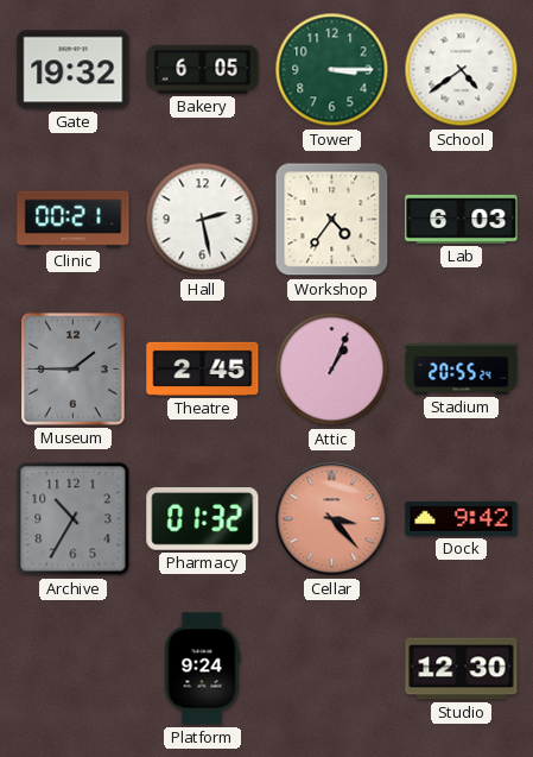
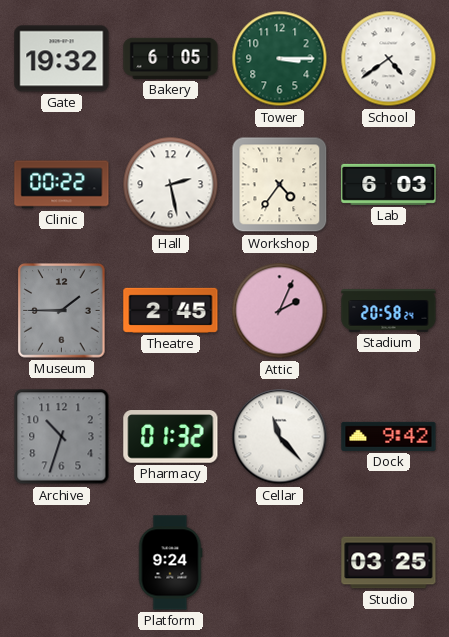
Clinic: 00:21 -> 00:22 (62, 185)
Attic: 1:04 -> 2:04 (280, 311)
Stadium: 20:55 -> 20:58 (389, 311)
Archive: 10:35 -> 10:33 (62, 437)
Cellar: 3:23 -> 11:23 (280, 437)
Cellar dial: salmon -> white (280, 437)
Studio: 12:30 -> 03:25 (389, 563)
